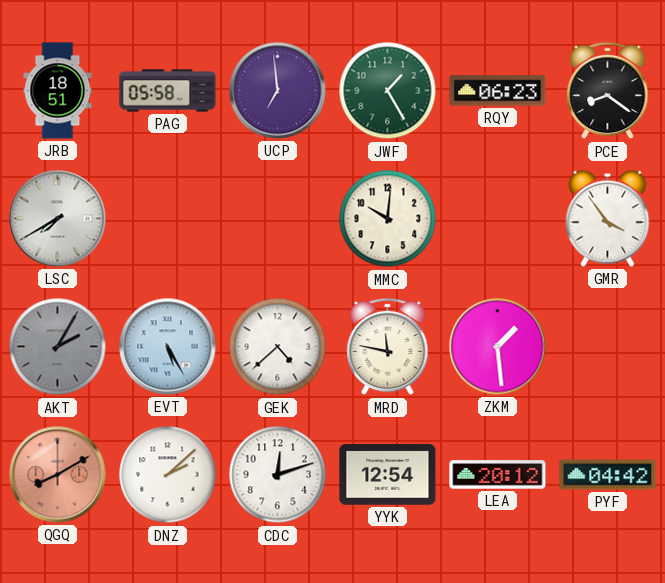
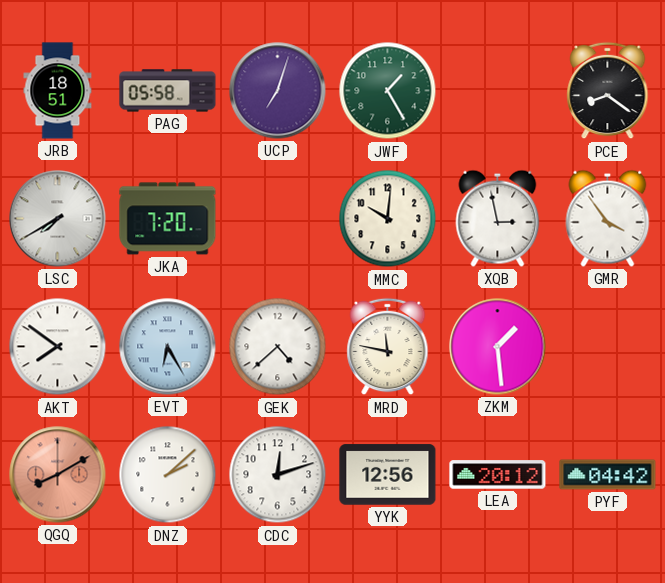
UCP: 6:59 -> 7:03 (278, 91)
RQY: 06:23 -> none (498, 91)
JKA: none -> 7:20 (168, 219)
XQB: none -> 2:58 (498, 218)
AKT: 2:05 -> 7:51 (58, 347)
AKT dial: grey -> white (58, 347)
EVT: 5:25 -> 6:25 (168, 347)
YYK: 12:54 -> 12:56 (388, 475)
